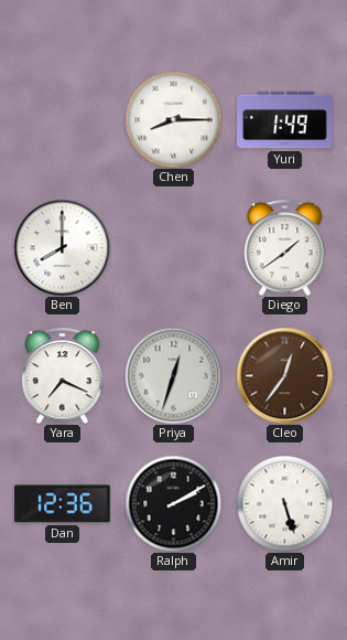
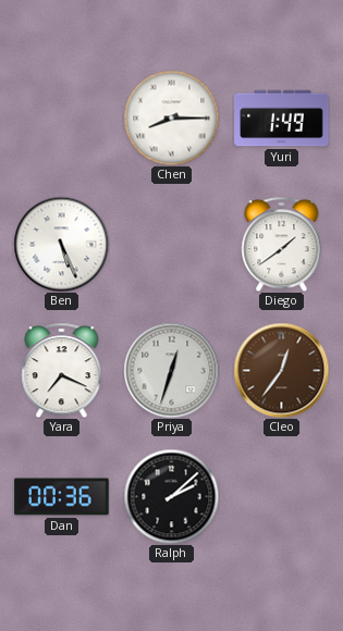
Ben: 8:00 -> 5:26 (61, 244)
Dan: 12:36 -> 00:36 (62, 497)
Ralph: 2:10 -> 2:08 (171, 496)
Amir: 5:27 -> none (284, 503)
